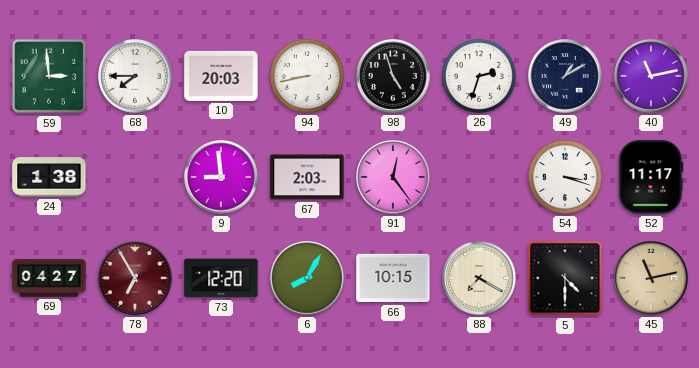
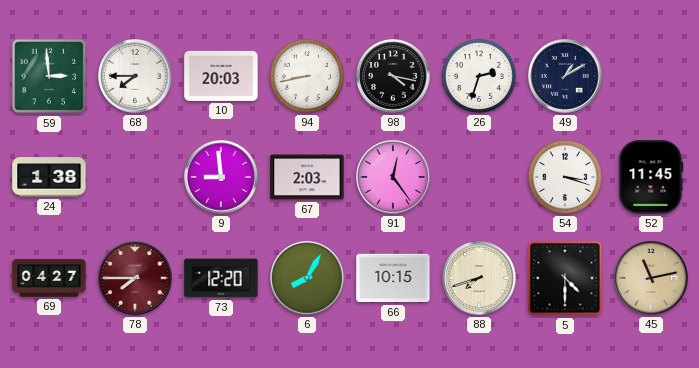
98: 4:57 -> 4:17 (393, 76)
40: 11:13 -> none (651, 76)
52: 11:17 -> 11:45 (651, 177)
78: 6:55 -> 7:45 (135, 278)
88: 7:20 -> 7:42 (479, 278)
